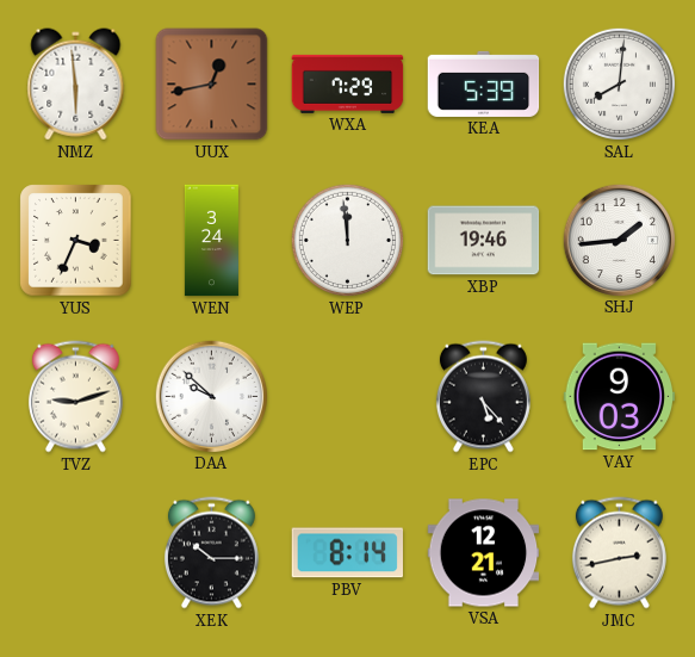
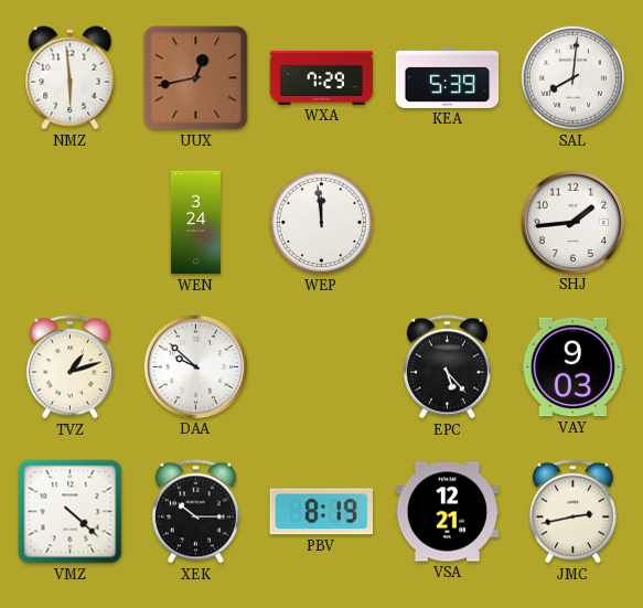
YUS: 3:34 -> none (76, 241)
XBP: 19:46 -> none (484, 241)
TVZ: 9:12 -> 1:12 (69, 367)
VMZ: none -> 4:22 (71, 512)
PBV: 8:14 -> 8:19 (321, 512)
